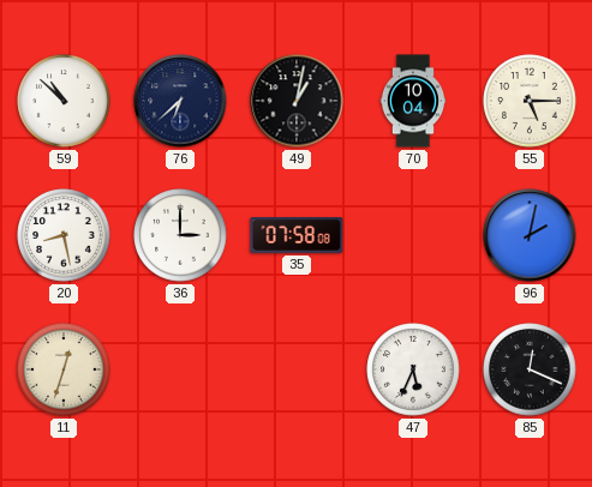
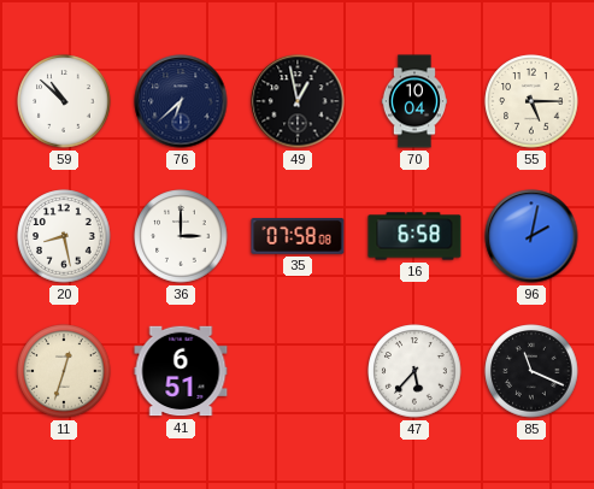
49: 1:02 -> 12:58 (298, 101)
16: none -> 6:58 (414, 236)
41: none -> 6:51 (181, 371)
47: 5:34 -> 5:37 (414, 371)
85: 12:19 -> 11:19 (531, 371)
